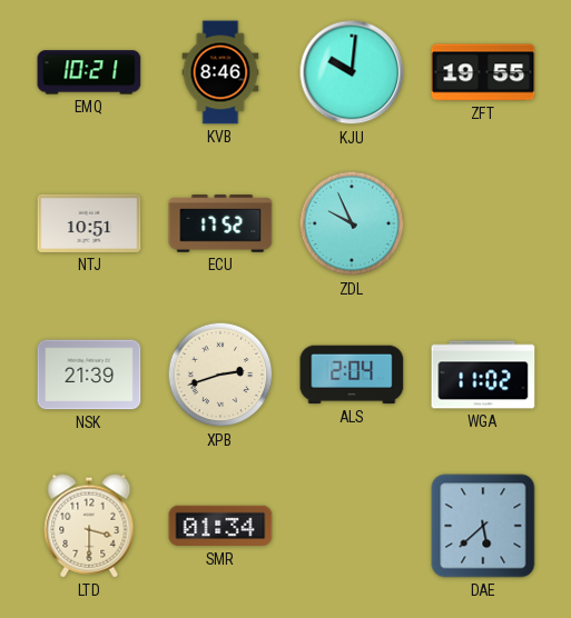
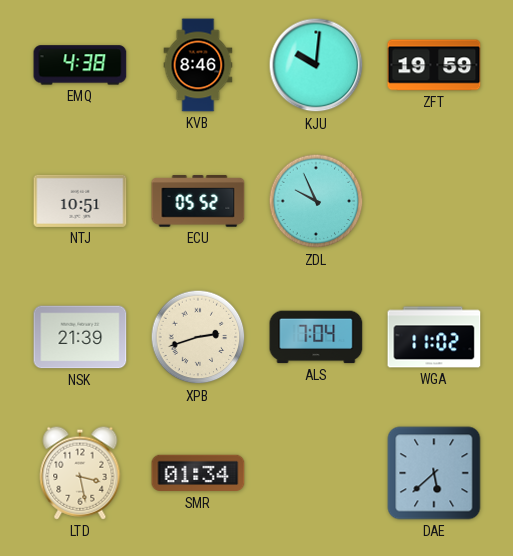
EMQ: 10:21 -> 4:38 (80, 65)
ZFT: 19:55 -> 19:59 (434, 65)
ECU: 17:52 -> 05:52 (198, 201)
ALS: 2:04 -> 7:04 (316, 337)
LTD: 3:30 -> 3:28 (80, 473)
